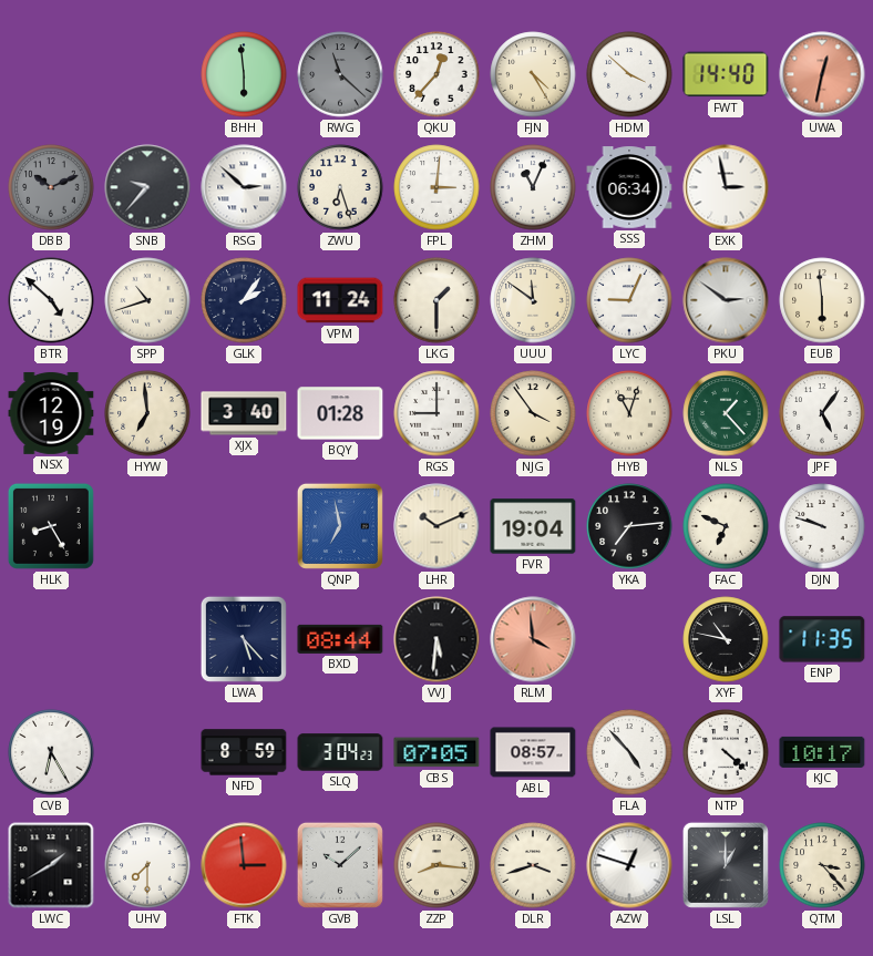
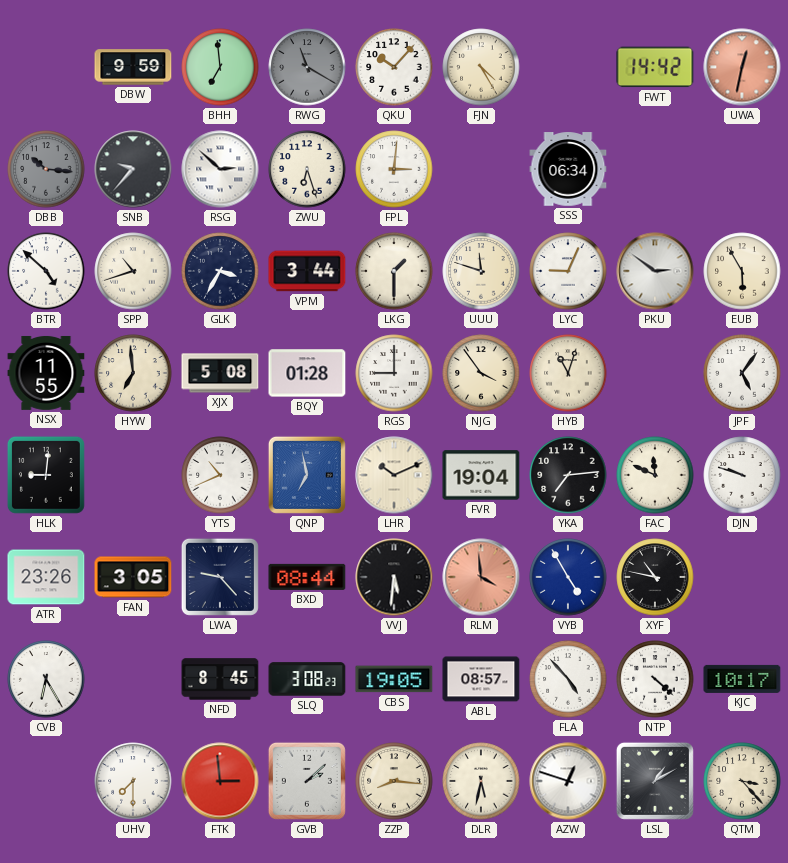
DBW: none -> 9:59 (133, 67)
BHH: 5:59 -> 6:59 (220, 67)
RWG: 11:22 -> 11:20 (307, 67)
QKU: 12:37 -> 10:07 (394, 67)
HDM: 3:52 -> none (629, 74)
FWT: 14:40 -> 14:42 (655, 67)
DBB: 10:11 -> 10:16 (46, 169)
ZHM: 11:04 -> none (533, 187)
EXK: 2:58 -> none (726, 187)
GLK: 2:06 -> 3:35 (220, 271)
VPM: 11:24 -> 3:44 (307, 271)
UUU: 11:51 -> 11:48 (481, 271)
EUB: 5:59 -> 5:55 (742, 271)
NSX: 12:19 -> 11:55 (46, 373)
XJX: 3:40 -> 5:08 (220, 373)
NLS: 1:23 -> none (726, 413)
HLK: 8:25 -> 9:01 (46, 475)
YTS: none -> 10:41 (220, 475)
FAC: 6:49 -> 11:49 (655, 475)
ATR: none -> 23:26 (46, 577)
FAN: none -> 3:05 (133, 577)
LWA: 5:23 -> 9:23 (220, 577)
VYB: none -> 4:55 (568, 577)
ENP: 11:35 -> none (822, 639)
NFD: 8:59 -> 8:45 (220, 679)
SLQ: 3:04 -> 3:08 (307, 679)
CBS: 07:05 -> 19:05 (394, 679)
LWC: 1:40 -> none (51, 865)
GVB: 10:08 -> 2:08 (307, 781)
DLR: 3:42 -> 5:32 (481, 781)
LSL: 1:00 -> 1:10 (655, 781)
